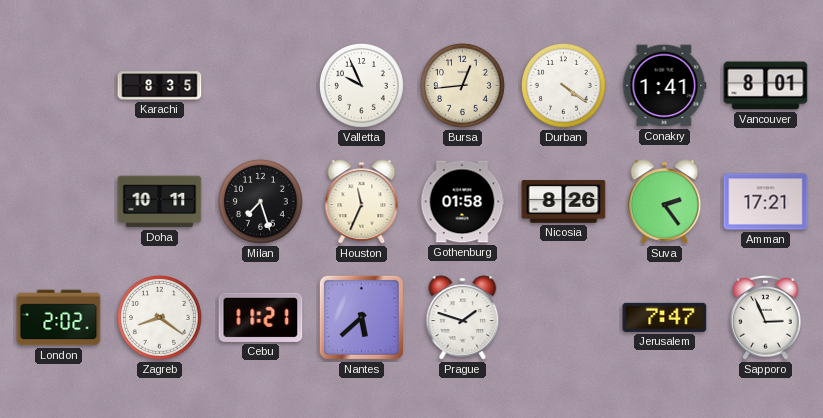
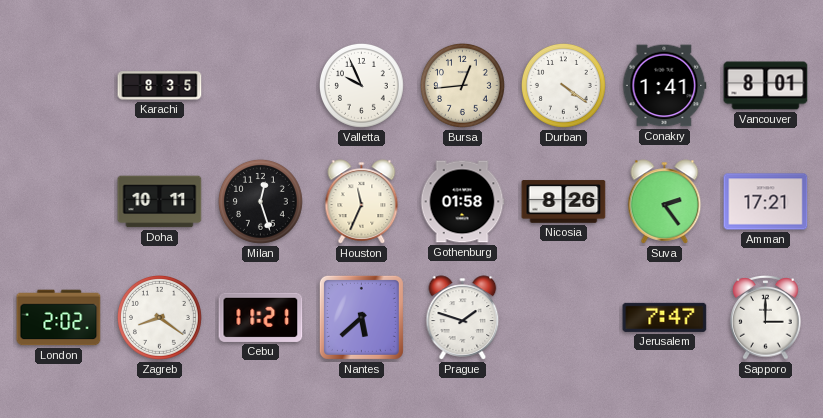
Milan: 7:27 -> 12:27 (261, 202)
Sapporo: 2:56 -> 3:00 (766, 318)
